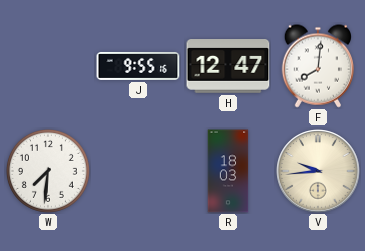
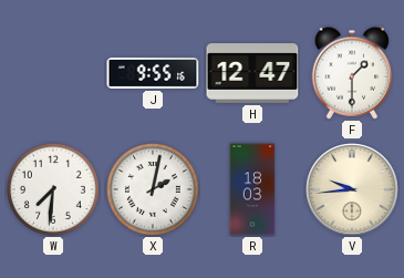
F: 8:01 -> 1:30 (352, 73)
X: none -> 2:02 (153, 189)
